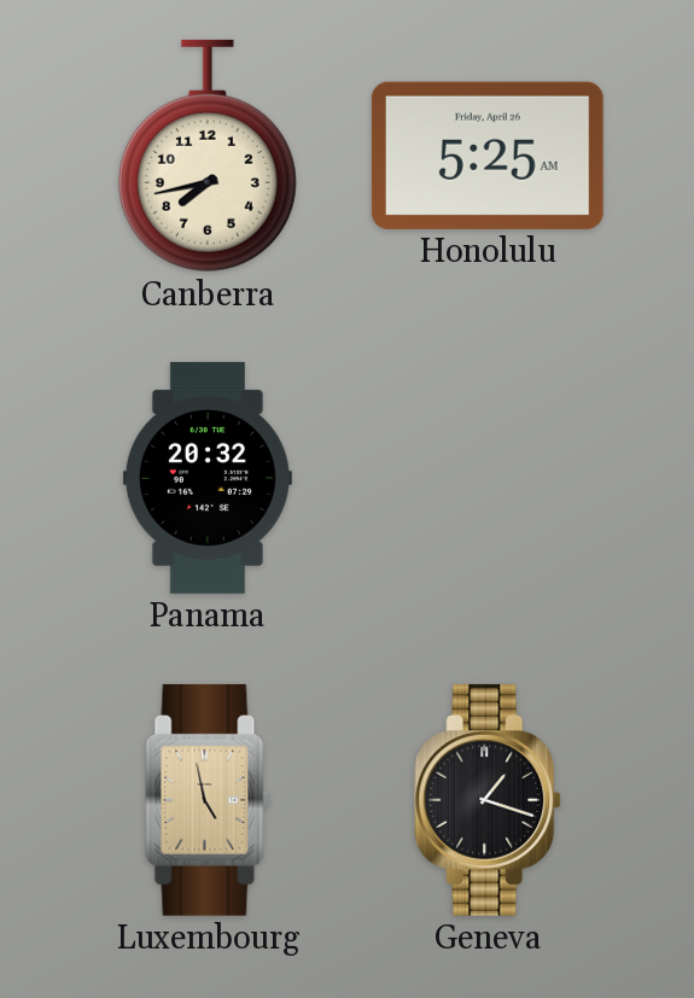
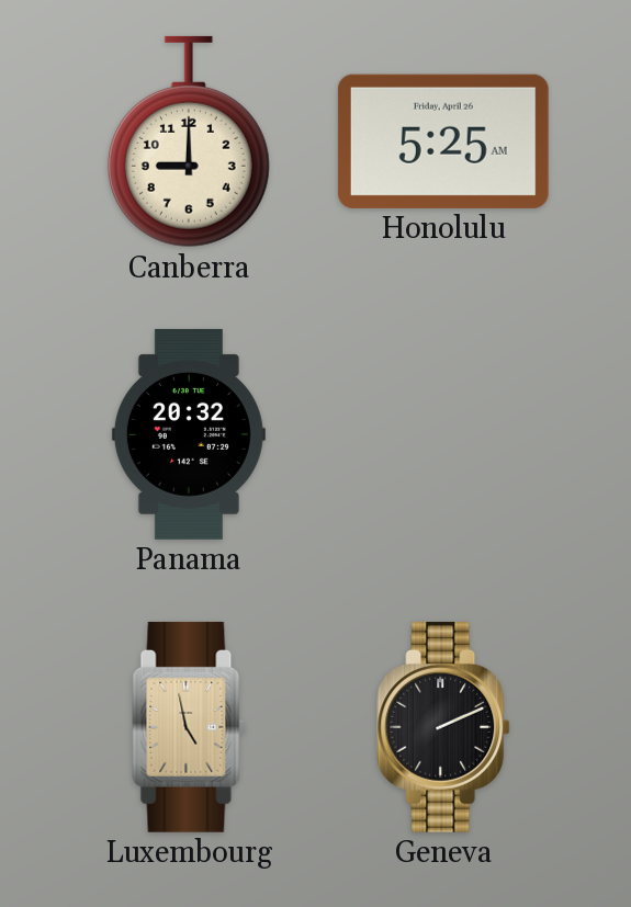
Canberra: 7:43 -> 9:00 (189, 141)
Geneva: 1:18 -> 2:11 (443, 727)
